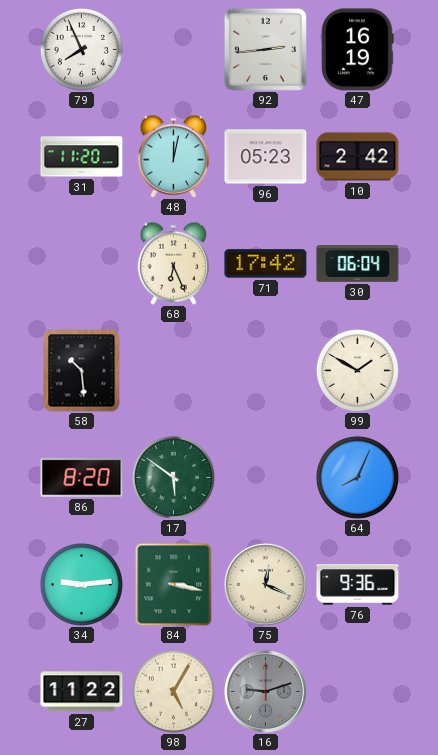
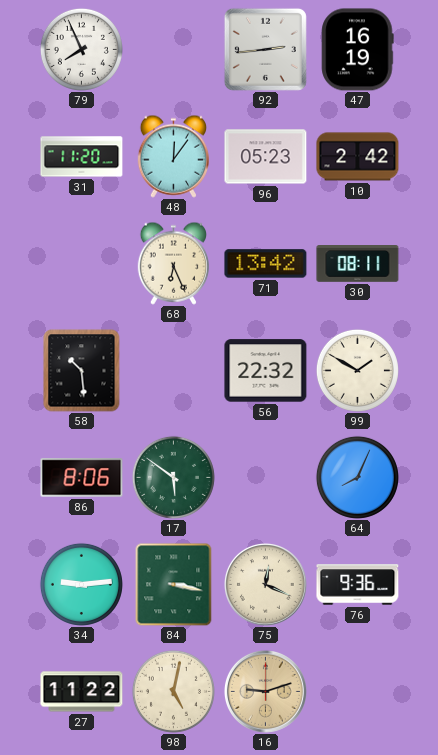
48: 12:02 -> 12:06 (173, 156)
71: 17:42 -> 13:42 (266, 264)
30: 06:04 -> 08:11 (358, 264)
56: none -> 22:32 (266, 371)
86: 8:20 -> 8:06 (82, 478)
98: 5:05 -> 5:02 (173, 691)
16 dial: grey -> champagne (265, 691)
